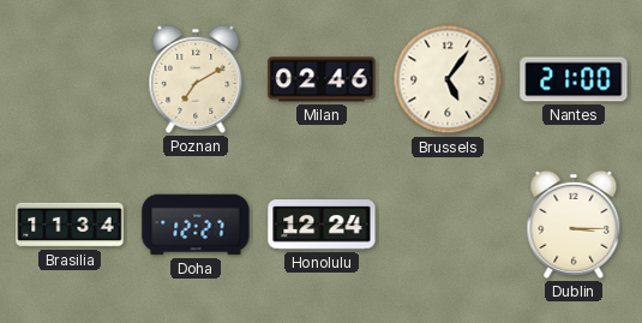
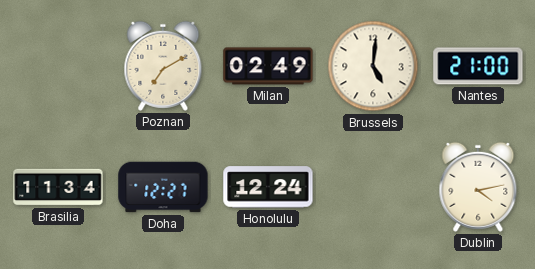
Milan: 02:46 -> 02:49 (268, 66)
Brussels: 5:06 -> 5:01 (373, 66)
Dublin: 3:15 -> 4:13 (478, 187)
